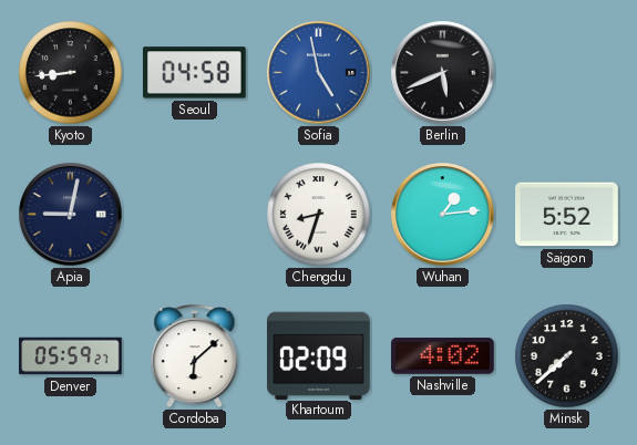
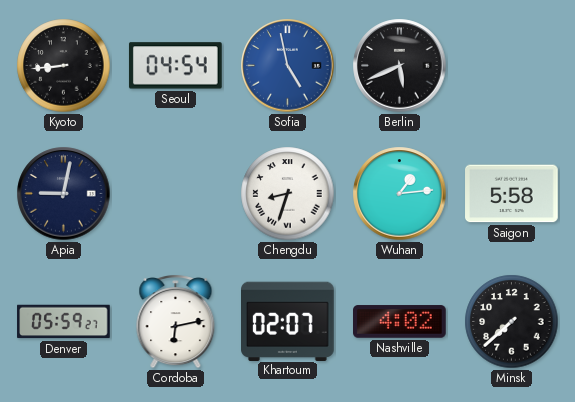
Seoul: 04:58 -> 04:54 (175, 66)
Saigon: 5:52 -> 5:58 (512, 194)
Cordoba: 6:08 -> 6:13 (176, 322)
Khartoum: 02:09 -> 02:07 (288, 321)
